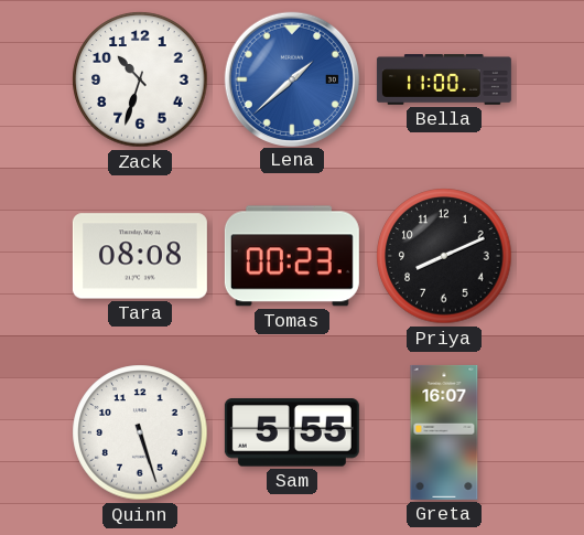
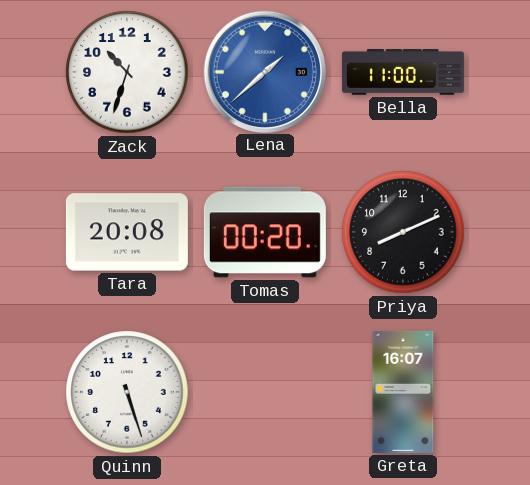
Tara: 08:08 -> 20:08 (127, 232)
Tomas: 00:23 -> 00:20 (265, 232)
Sam: 5:55 -> none (292, 432)
